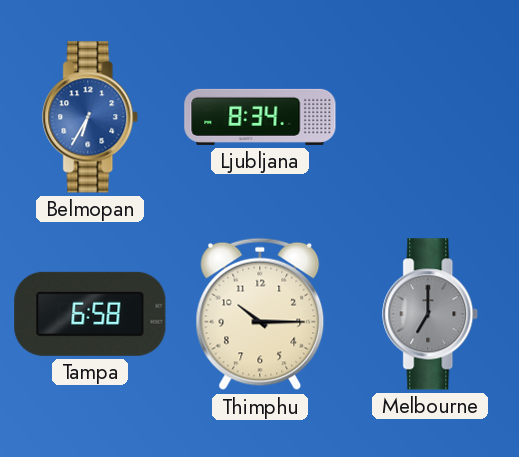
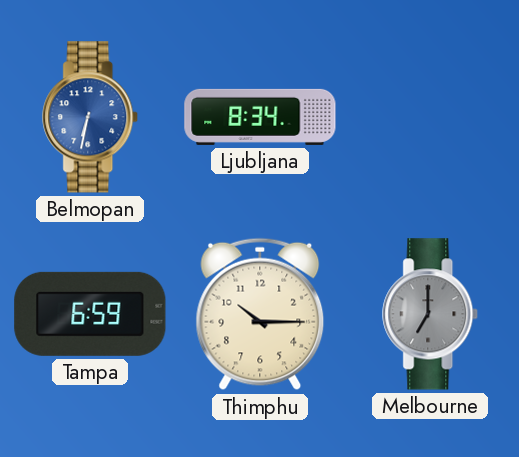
Belmopan: 6:35 -> 6:32 (91, 117)
Tampa: 6:58 -> 6:59 (90, 314)
